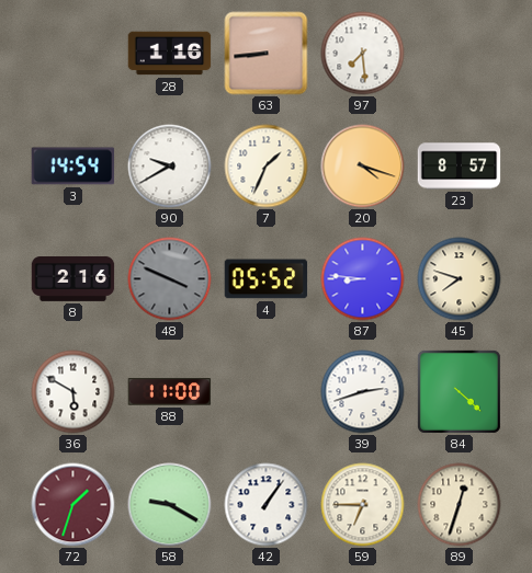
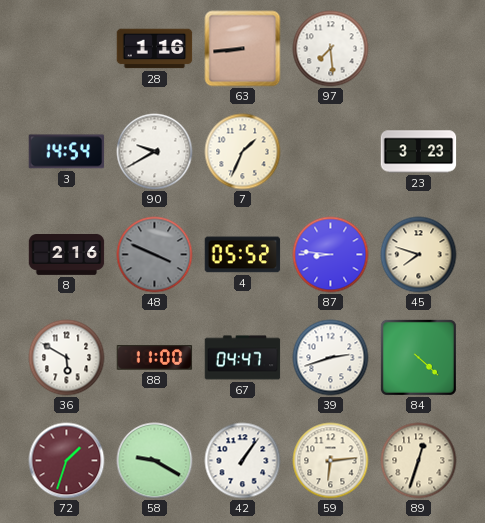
20: 4:18 -> none (363, 167)
23: 8:57 -> 3:23 (419, 152)
67: none -> 04:47 (243, 358)
59: 6:45 -> 6:14 (331, 461)
